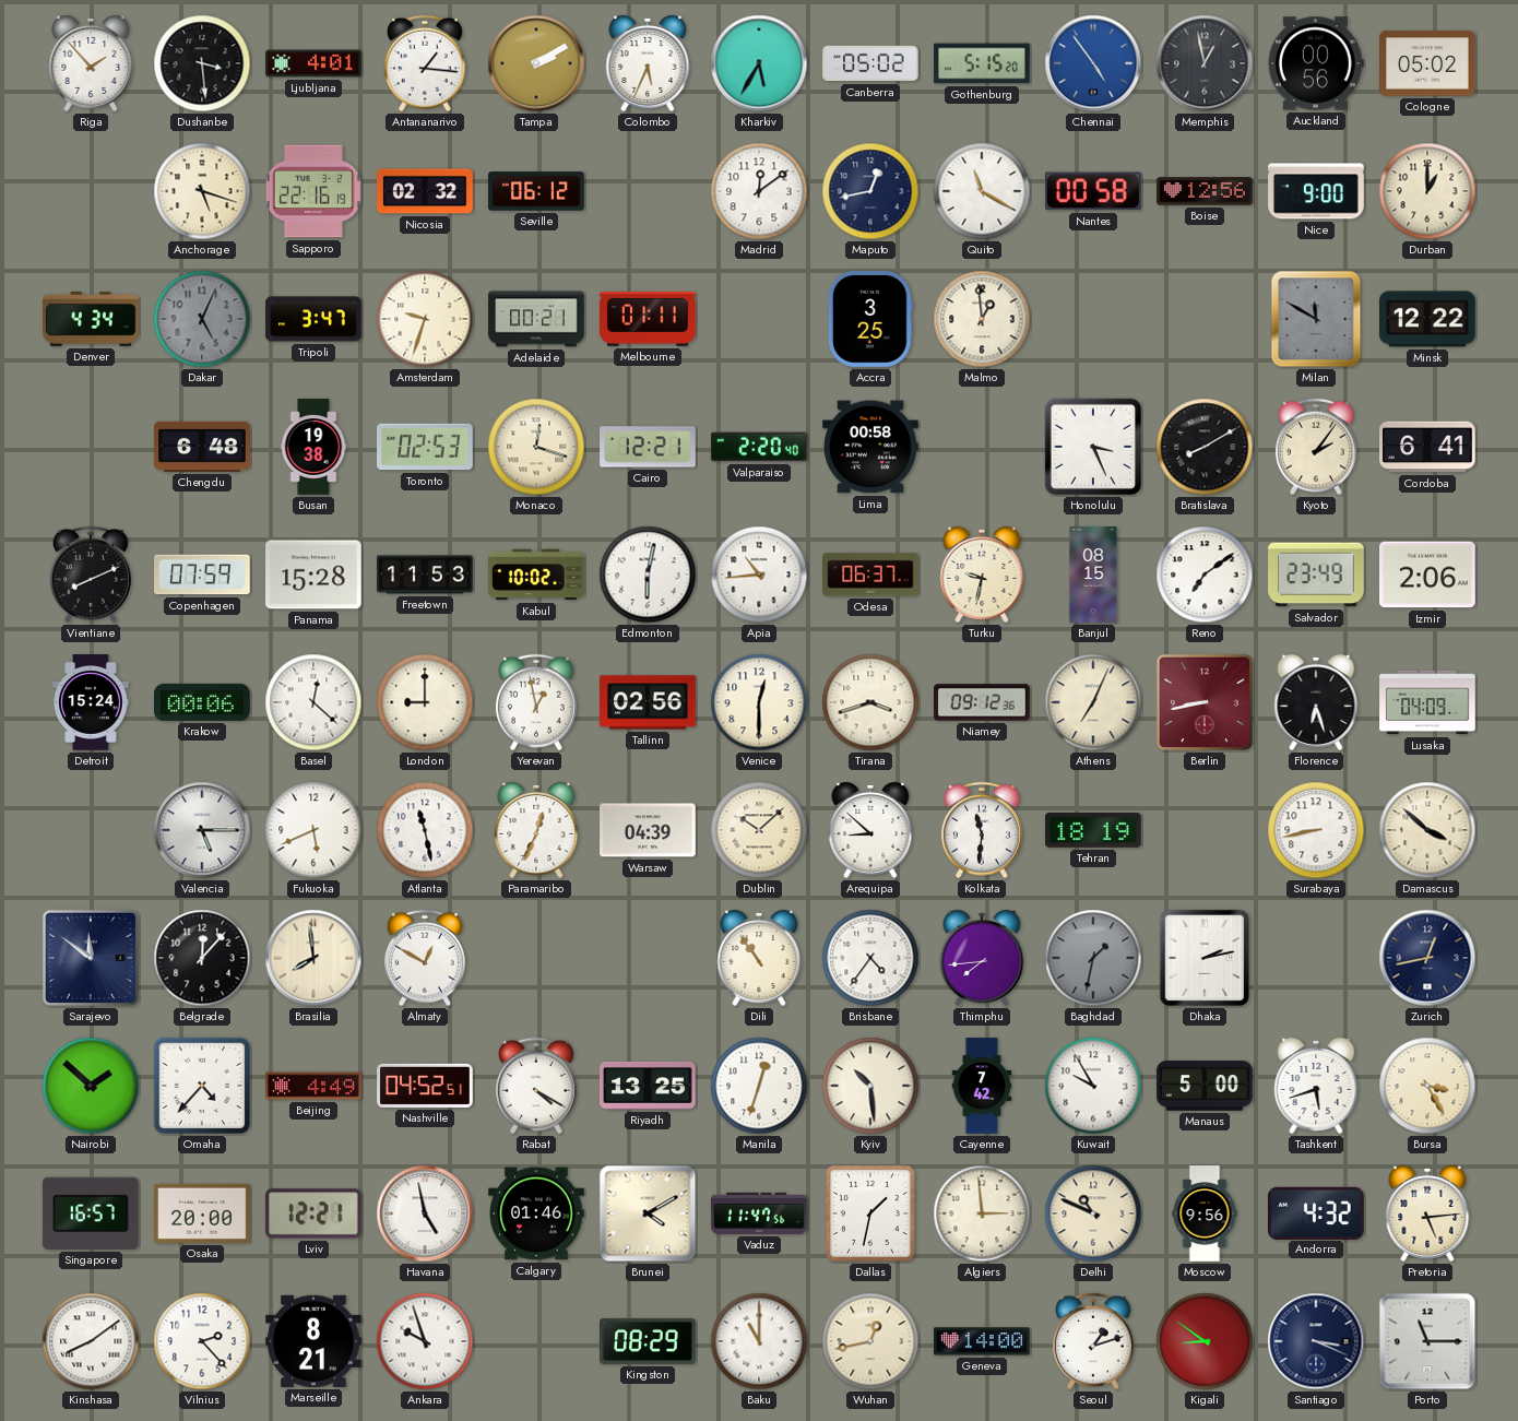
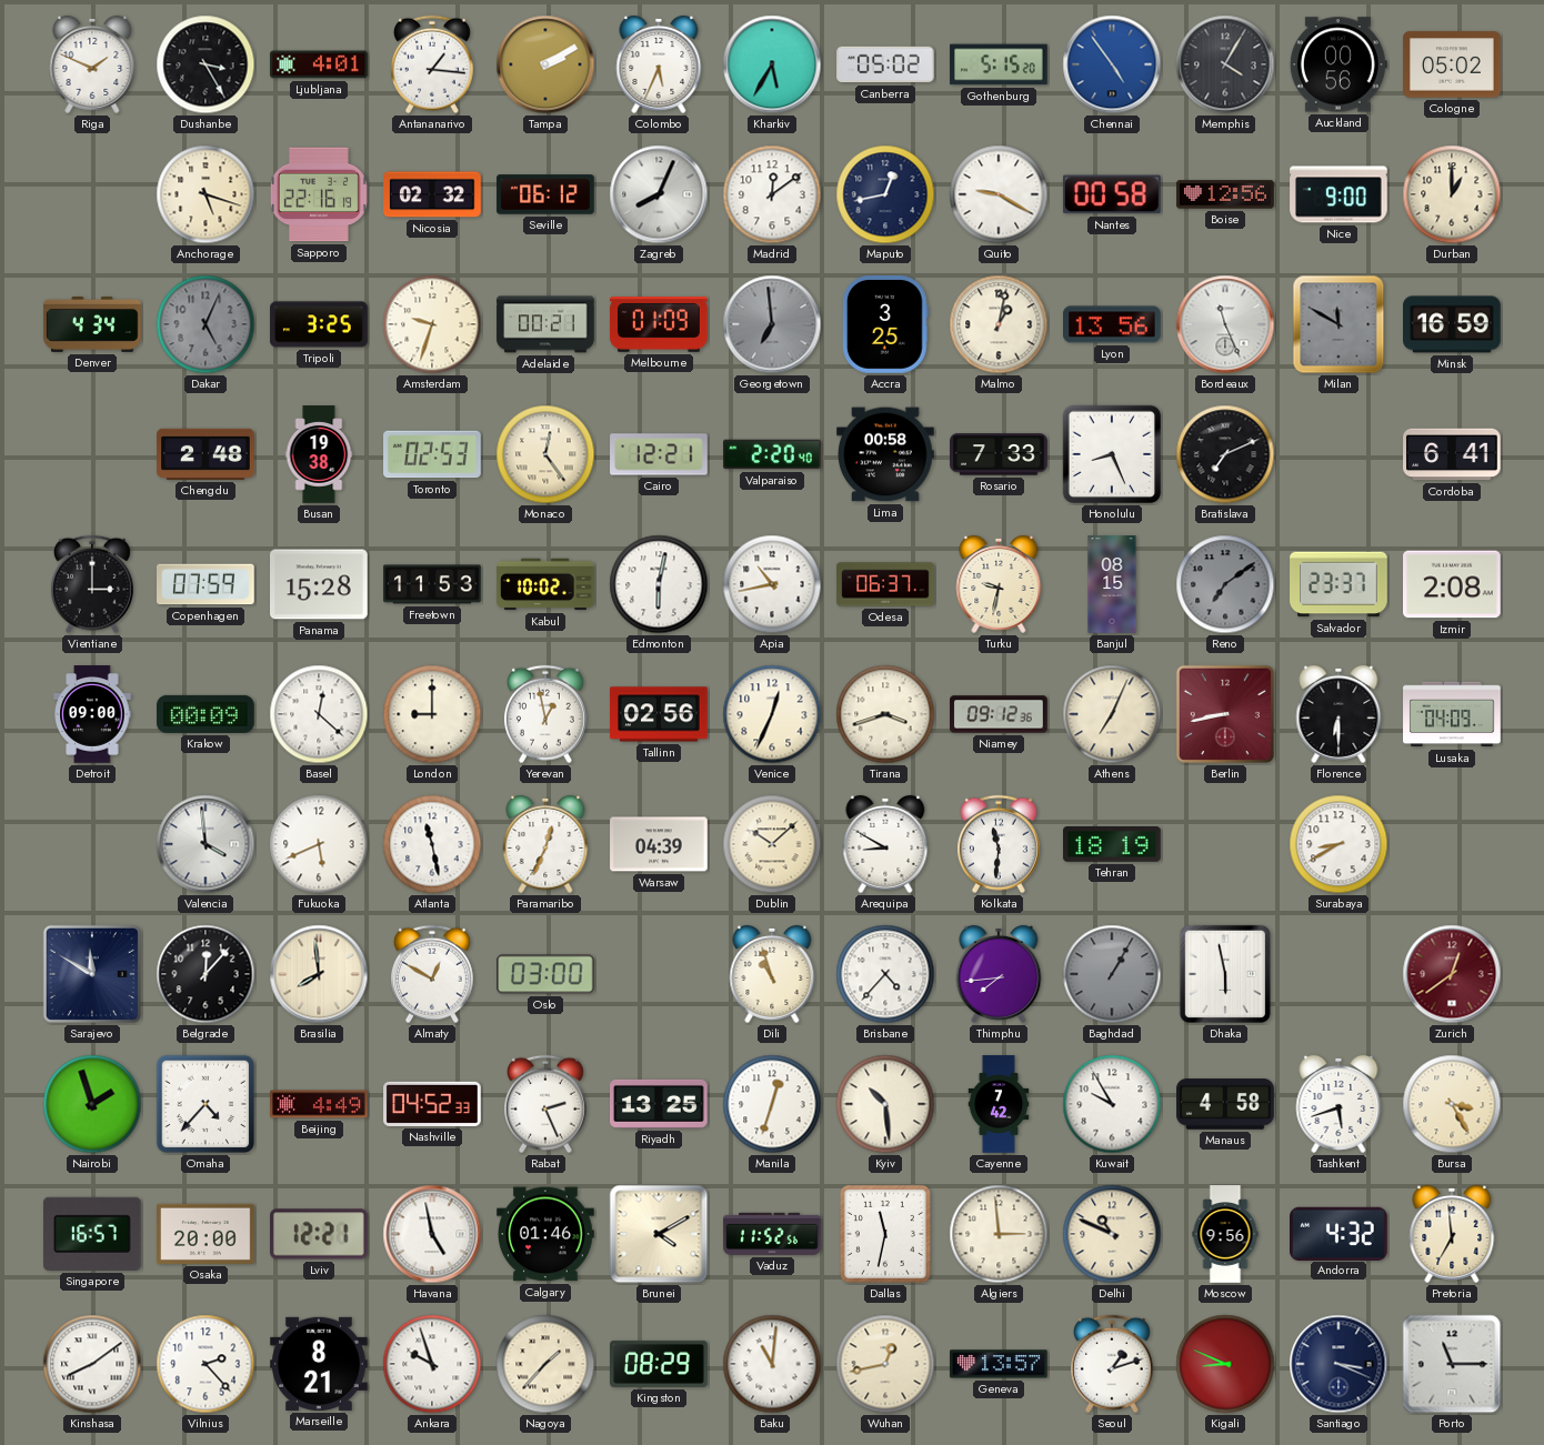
Riga: 1:53 -> 1:49 (92, 64)
Dushanbe: 3:29 -> 3:25 (205, 64)
Memphis: 12:58 -> 4:05 (1225, 64)
Zagreb: none -> 8:04 (659, 194)
Quito: 11:20 -> 9:20 (999, 194)
Tripoli: 3:47 -> 3:25 (319, 324)
Melbourne: 01:11 -> 01:09 (659, 325)
Georgetown: none -> 6:59 (772, 324)
Malmo: 12:59 -> 1:02 (999, 324)
Lyon: none -> 13:56 (1113, 324)
Bordeaux: none -> 11:26 (1225, 324)
Minsk: 12:22 -> 16:59 (1453, 324)
Chengdu: 6:48 -> 2:48 (205, 454)
Monaco: 12:18 -> 12:24 (545, 454)
Rosario: none -> 7:33 (999, 454)
Honolulu: 3:26 -> 8:26 (1112, 454)
Bratislava: 8:10 -> 7:11 (1225, 454)
Kyoto: 2:06 -> none (1316, 447)
Vientiane: 8:11 -> 3:00 (92, 584)
Apia: 10:44 -> 10:43 (772, 584)
Reno dial: white -> grey (1225, 584)
Salvador: 23:49 -> 23:37 (1339, 584)
Izmir: 2:06 -> 2:08 (1453, 584)
Detroit: 15:24 -> 09:00 (92, 714)
Krakow: 00:06 -> 00:09 (207, 714)
Venice: 12:30 -> 12:34 (772, 714)
Florence: 6:27 -> 6:30 (1339, 714)
Valencia: 5:15 -> 3:59 (205, 844)
Arequipa: 8:52 -> 8:50 (885, 844)
Surabaya: 8:43 -> 8:40 (1339, 844)
Damascus: 3:52 -> none (1427, 830)
Sarajevo: 11:51 -> 11:50 (92, 974)
Oslo: none -> 03:00 (545, 974)
Dili: 10:54 -> 10:57 (772, 974)
Brisbane: 4:36 -> 4:37 (885, 974)
Baghdad: 1:32 -> 1:05 (1112, 974)
Dhaka: 2:13 -> 5:58 (1225, 974)
Zurich: 12:43 -> 12:39 (1452, 974)
Zurich dial: navy -> burgundy (1452, 974)
Nairobi: 1:52 -> 1:57 (92, 1104)
Nashville: 04:52:51 -> 04:52:33 (432, 1104)
Rabat: 4:20 -> 2:26 (545, 1104)
Manaus: 5:00 -> 4:58 (1225, 1104)
Vaduz: 11:47 -> 11:52 (772, 1234)
Dallas: 1:32 -> 11:32 (885, 1234)
Pretoria: 5:14 -> 6:59 (1452, 1234)
Nagoya: none -> 1:37 (545, 1364)
Baku: 11:00 -> 11:01 (772, 1364)
Geneva: 14:00 -> 13:57 (1000, 1364)
Kigali: 8:51 -> 8:49 (1225, 1364)
